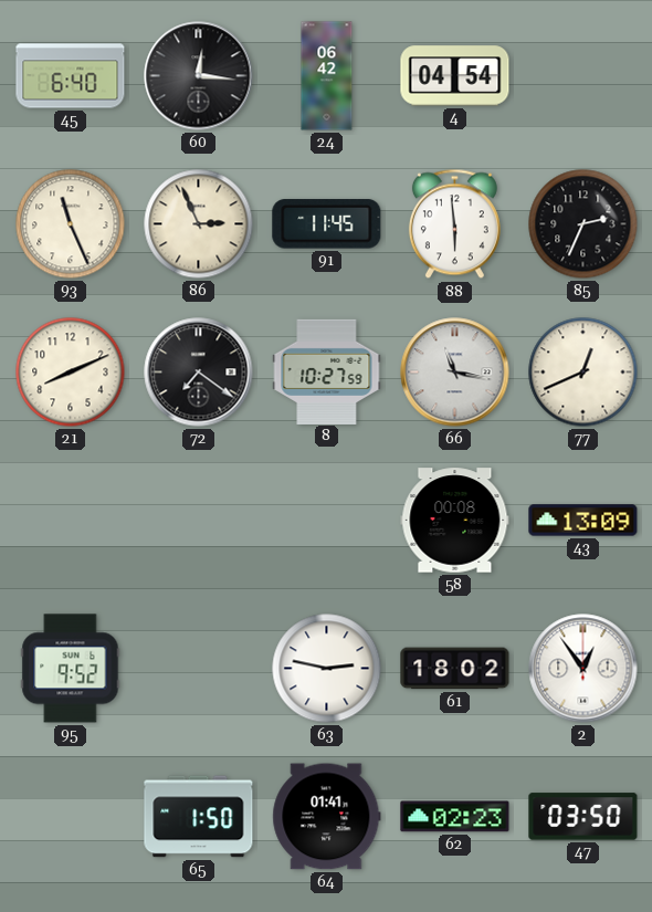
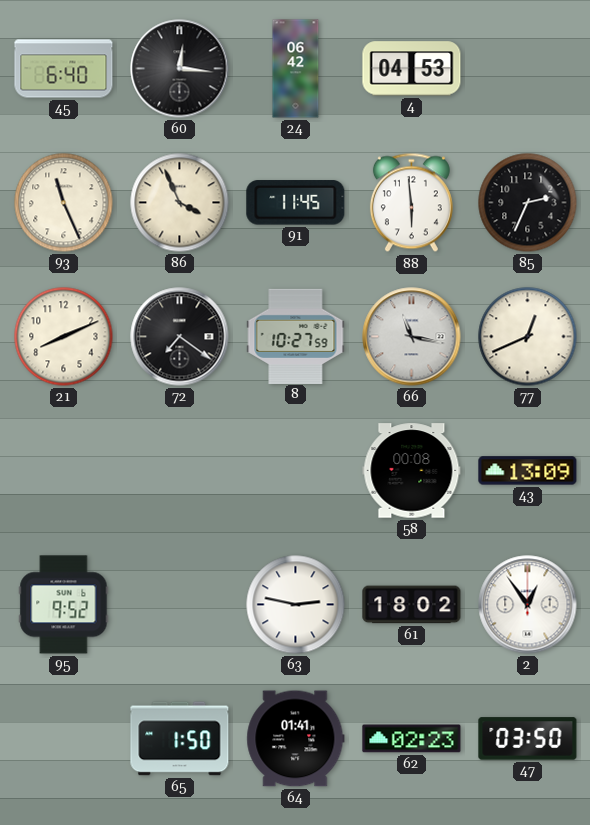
4: 04:54 -> 04:53 (412, 69)
86: 2:56 -> 3:56 (180, 203)
